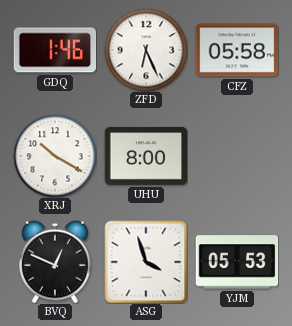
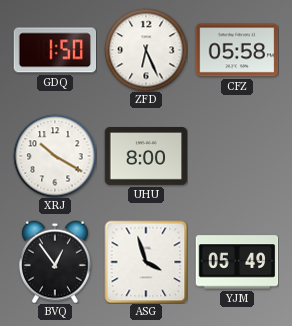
GDQ: 1:46 -> 1:50 (55, 50)
BVQ: 12:49 -> 12:54 (55, 262)
YJM: 05:53 -> 05:49 (237, 262)
